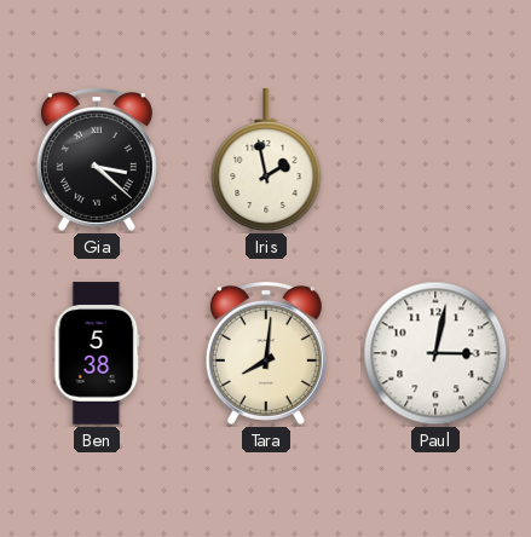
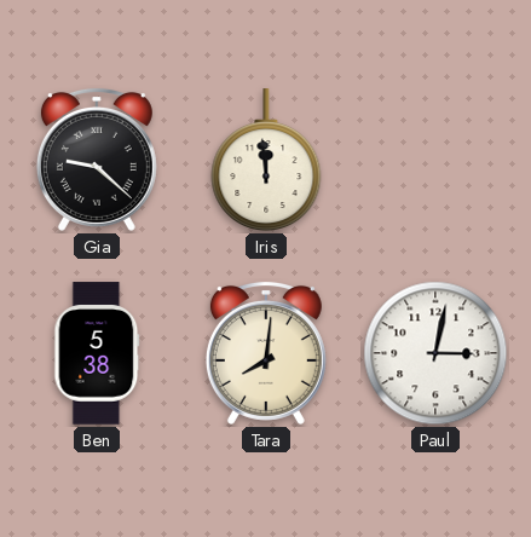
Gia: 3:22 -> 9:22 (97, 160)
Iris: 1:58 -> 11:59 (266, 161)
